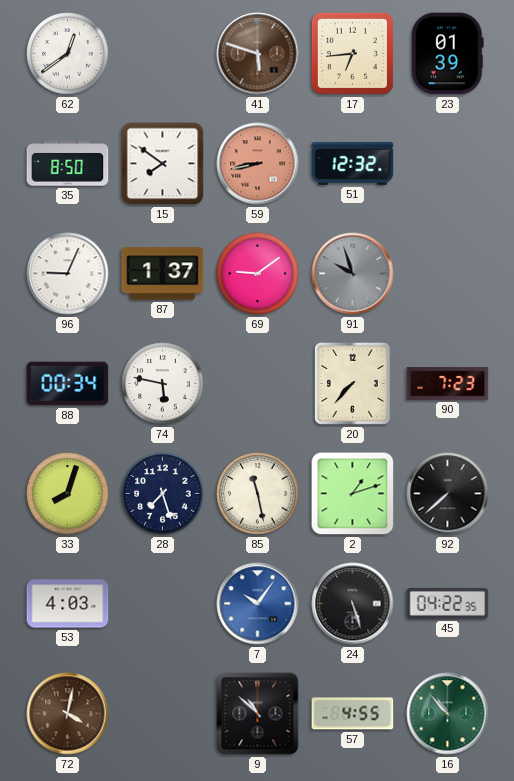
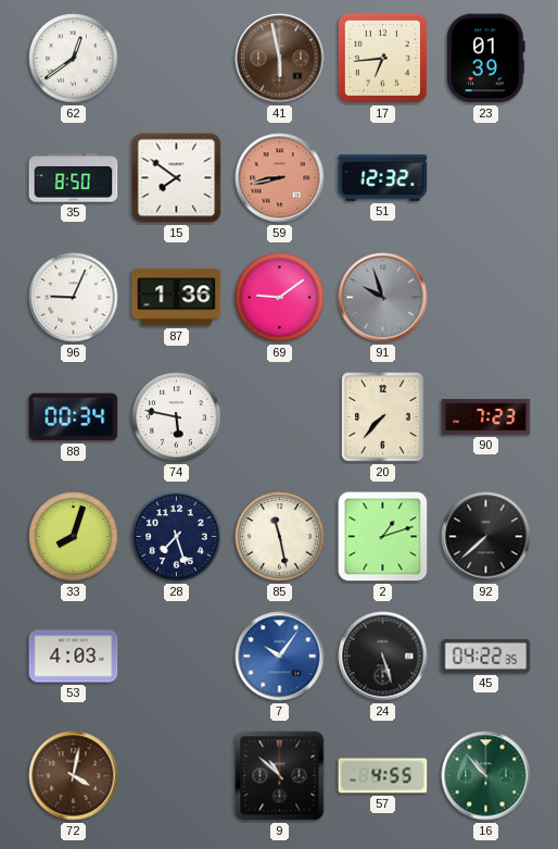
41: 5:48 -> 5:58 (280, 59)
87: 1:37 -> 1:36 (177, 298)
